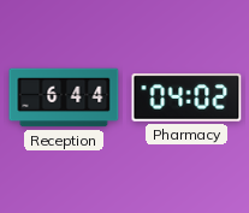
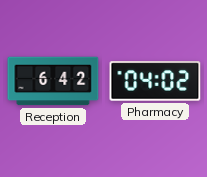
Reception: 6:44 -> 6:42 (53, 81)
